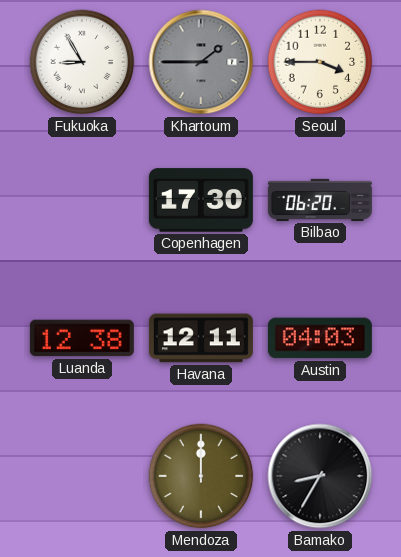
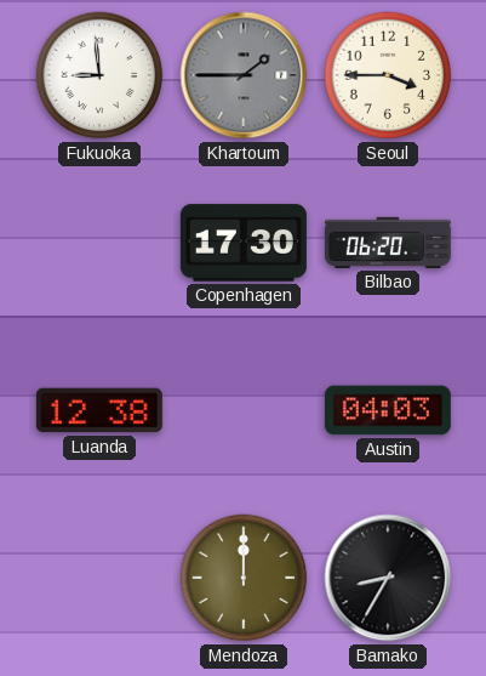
Fukuoka: 8:55 -> 8:59 (99, 75)
Havana: 12:11 -> none (201, 338)
